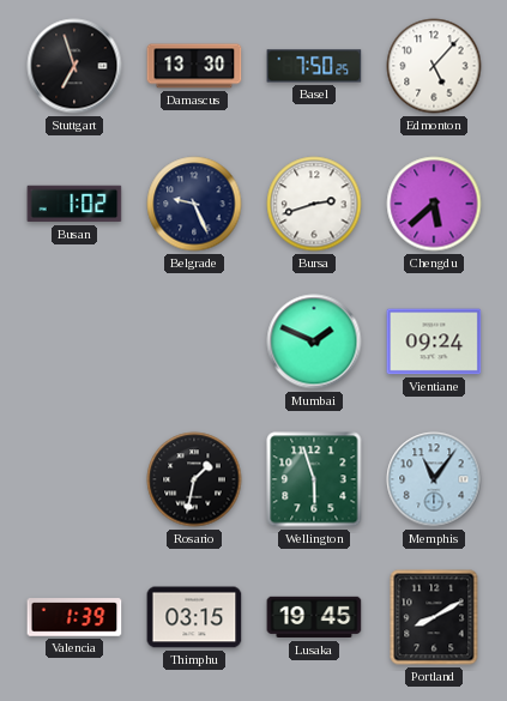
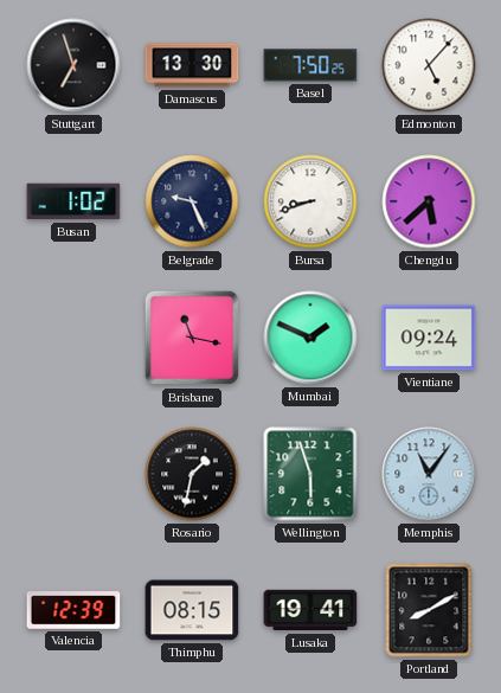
Bursa: 2:42 -> 8:42 (310, 201)
Brisbane: none -> 11:17 (192, 338)
Valencia: 1:39 -> 12:39 (73, 610)
Thimphu: 03:15 -> 08:15 (192, 610)
Lusaka: 19:45 -> 19:41 (310, 610)
